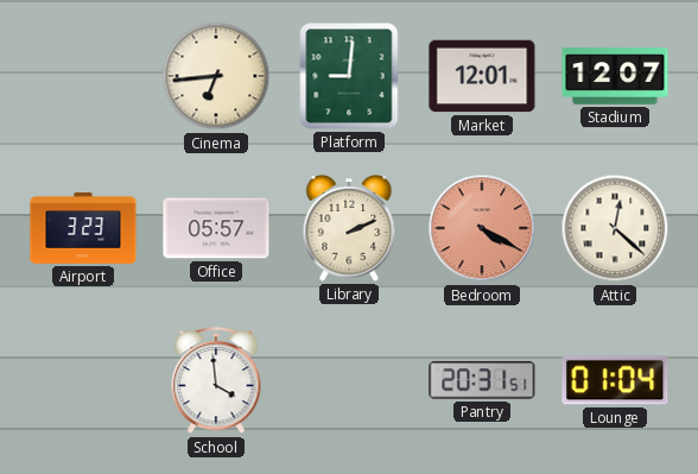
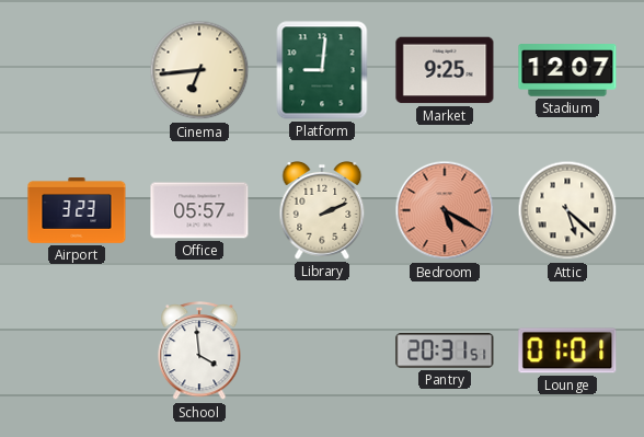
Market: 12:01 -> 9:25 (445, 70)
Bedroom: 4:20 -> 5:20 (445, 210)
Attic: 12:22 -> 5:22 (567, 210)
Lounge: 01:04 -> 01:01 (567, 350)
